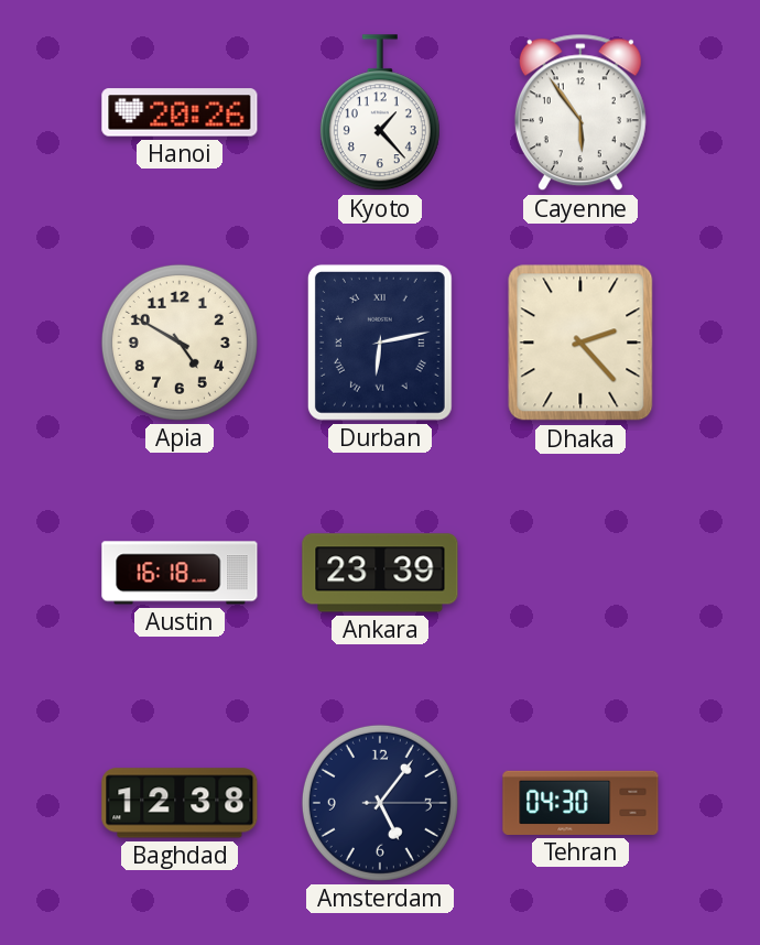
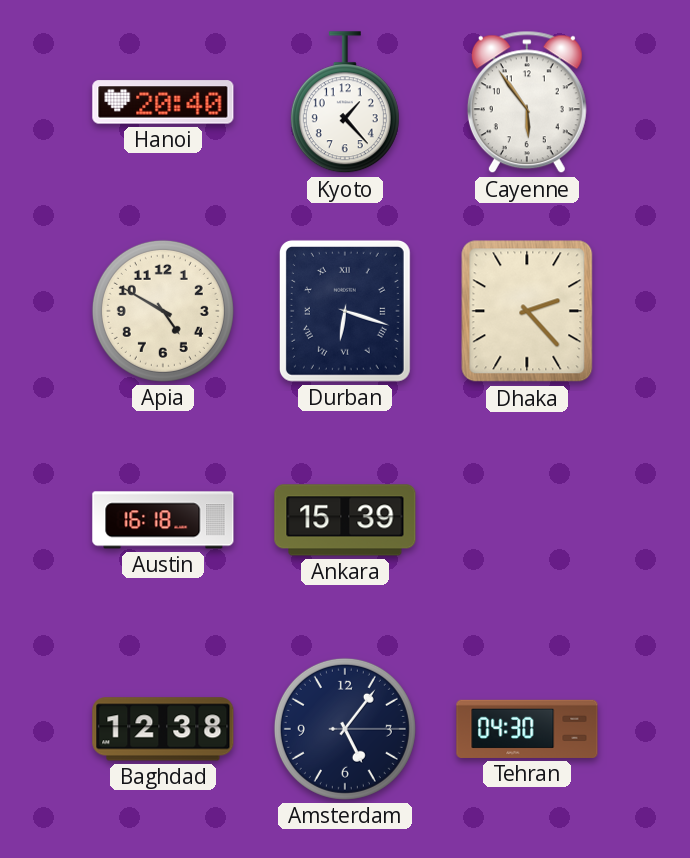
Hanoi: 20:26 -> 20:40 (163, 102)
Durban: 6:13 -> 6:18 (345, 311)
Ankara: 23:39 -> 15:39 (345, 520)
